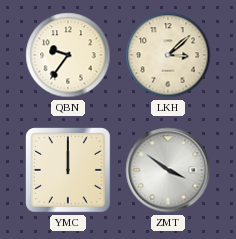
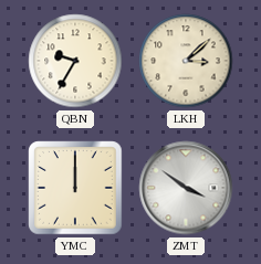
QBN: 9:36 -> 9:35 (75, 61)
